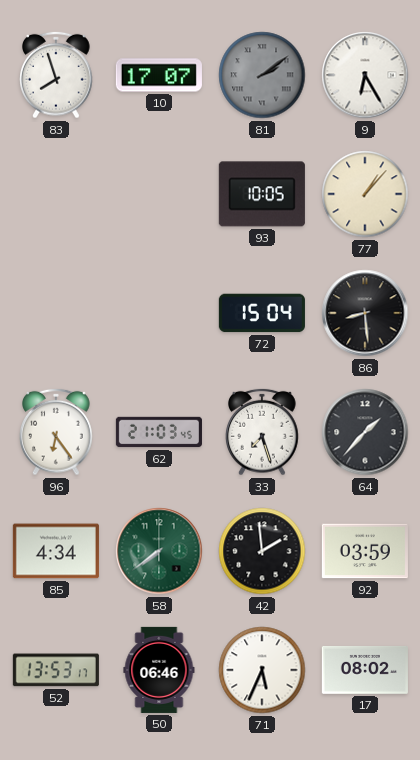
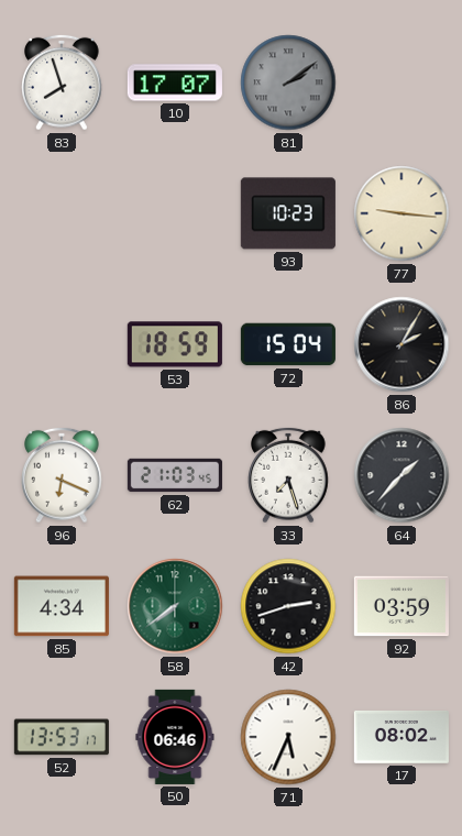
9: 6:25 -> none (365, 75)
93: 10:05 -> 10:23 (288, 213)
77: 1:07 -> 9:16 (402, 213)
53: none -> 18:59 (175, 344)
86: 8:29 -> 2:05 (402, 344)
96: 6:24 -> 6:19 (62, 475)
42: 1:59 -> 2:42 (288, 606)
